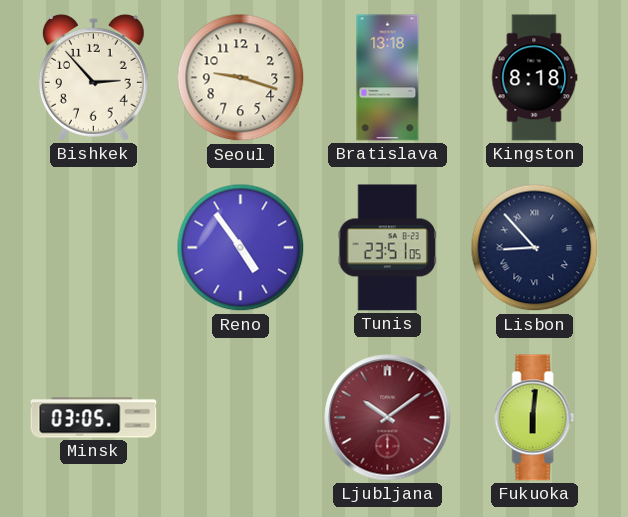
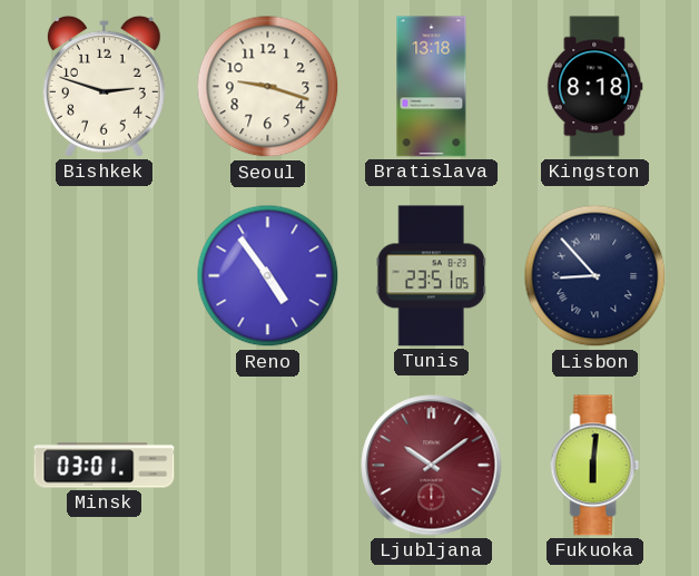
Bishkek: 2:53 -> 2:48 (104, 86)
Minsk: 03:05 -> 03:01 (105, 466)
